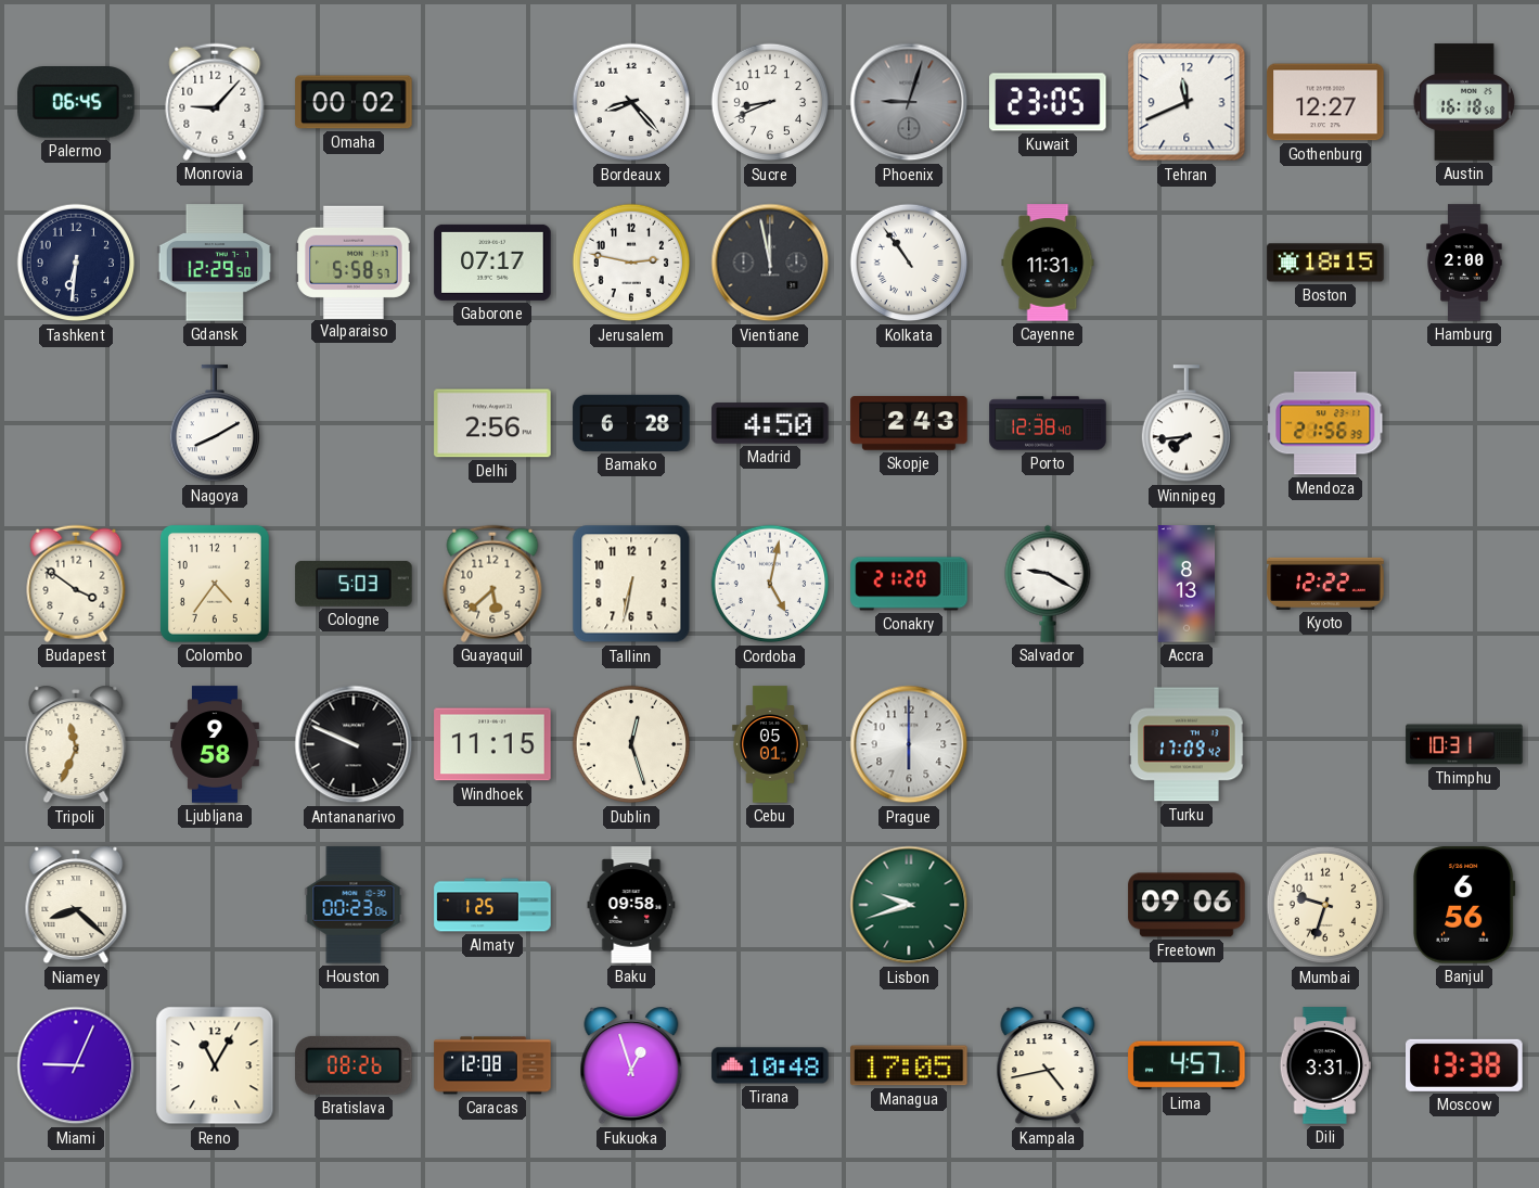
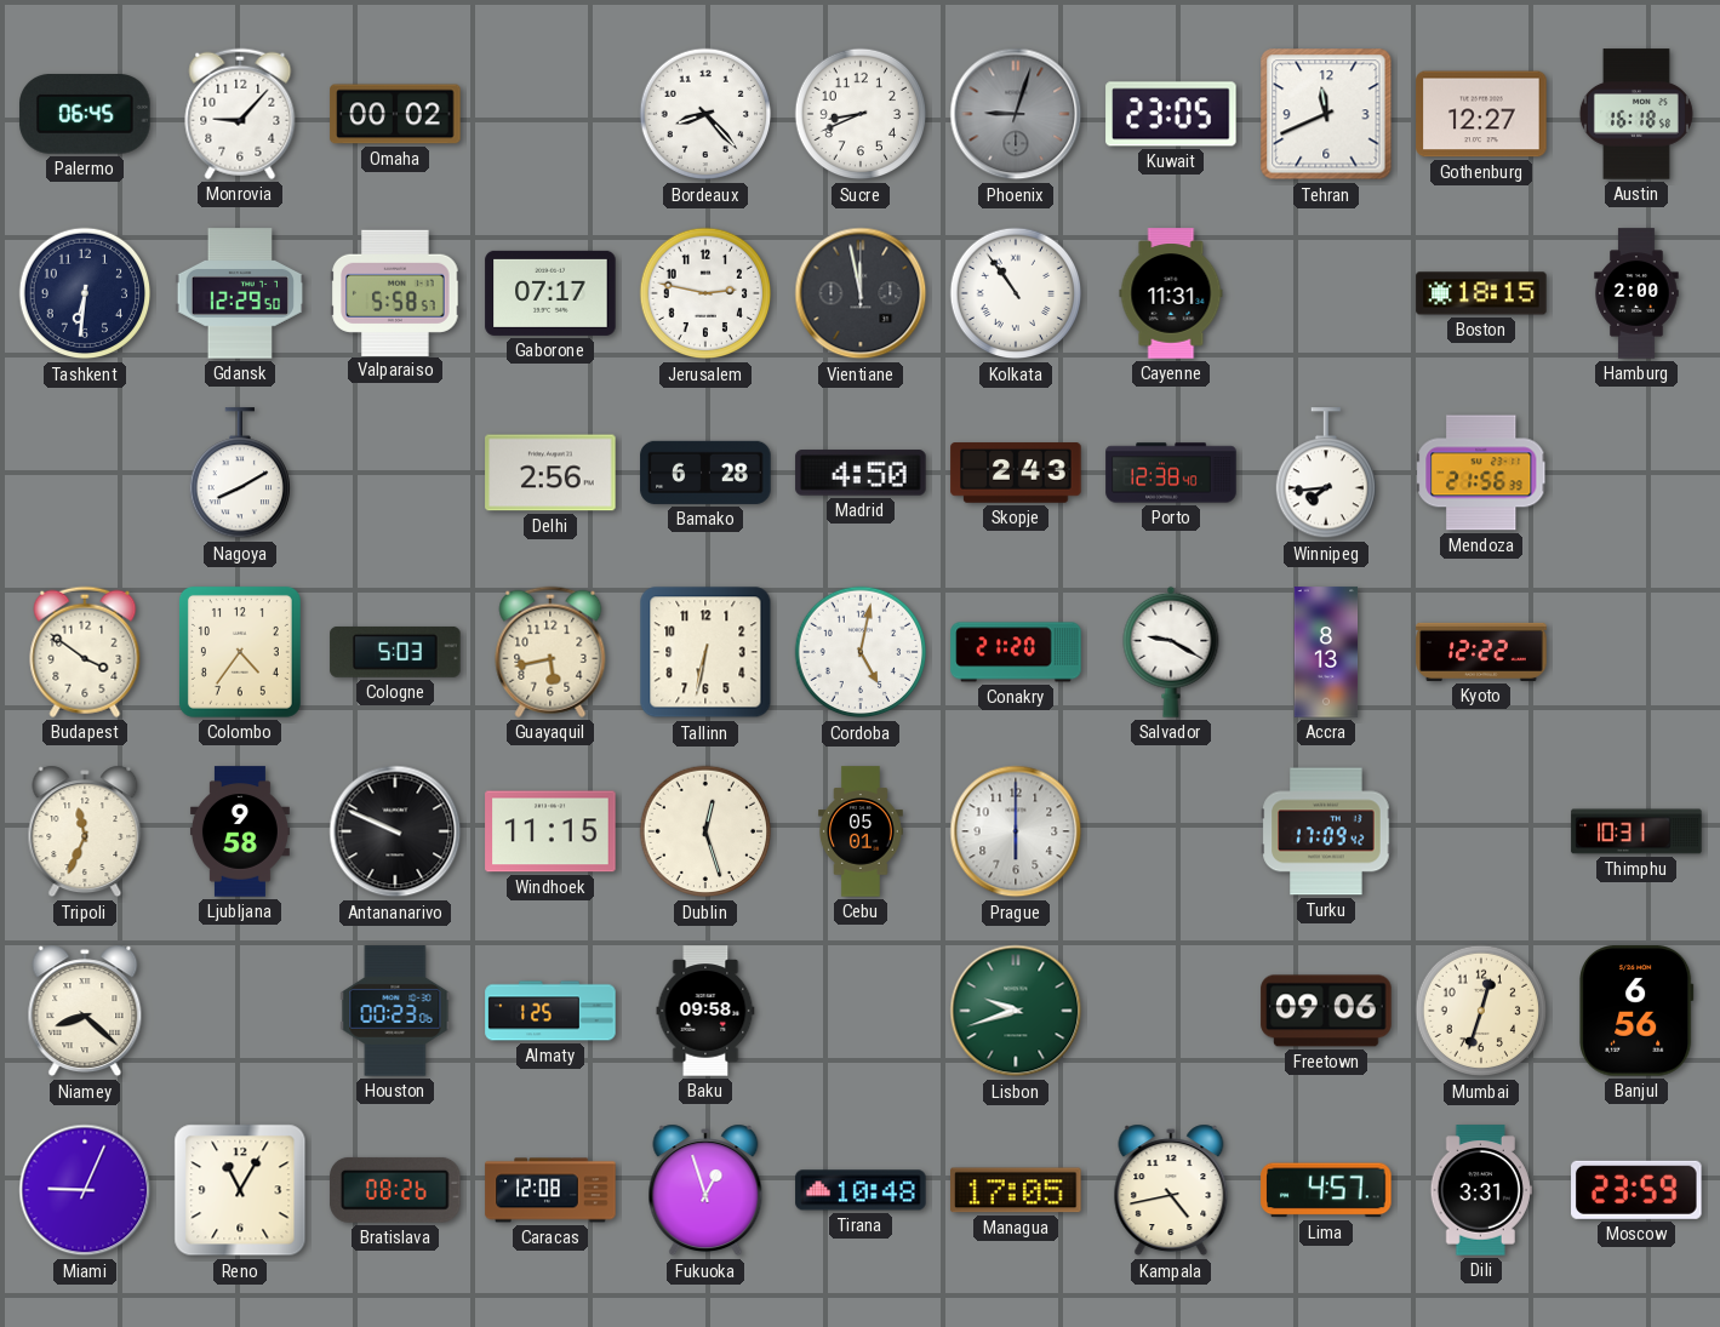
Guayaquil: 5:38 -> 5:43 (550, 652)
Mumbai: 9:33 -> 12:33 (1481, 1011)
Moscow: 13:38 -> 23:59 (1638, 1190)
